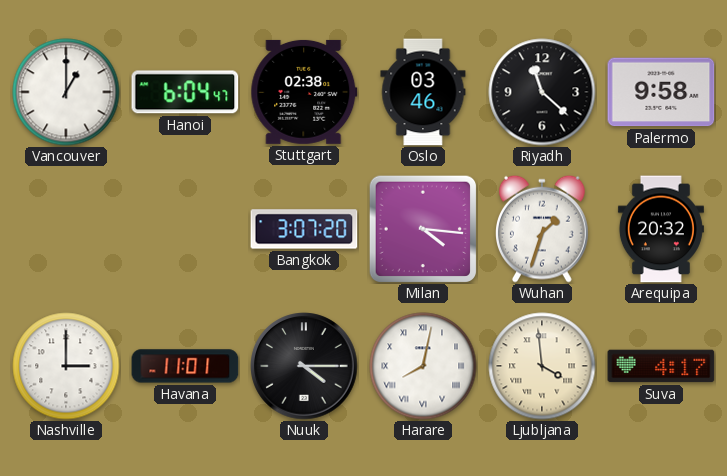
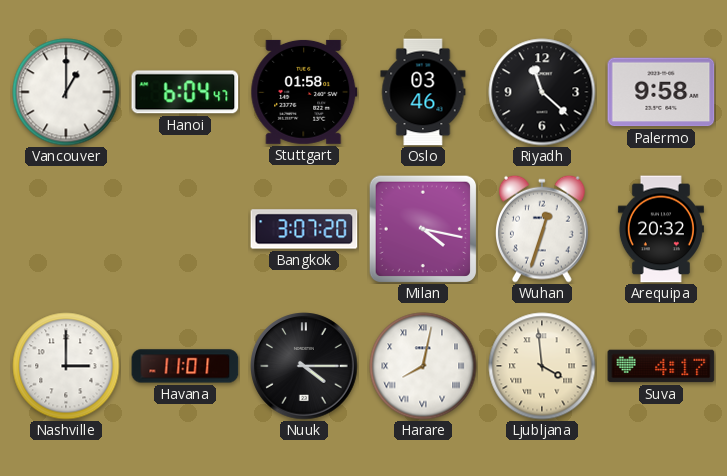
Stuttgart: 02:38 -> 01:58 (304, 92)
Milan: 4:16 -> 4:17 (423, 229)
Wuhan: 1:33 -> 12:33 (543, 229)
